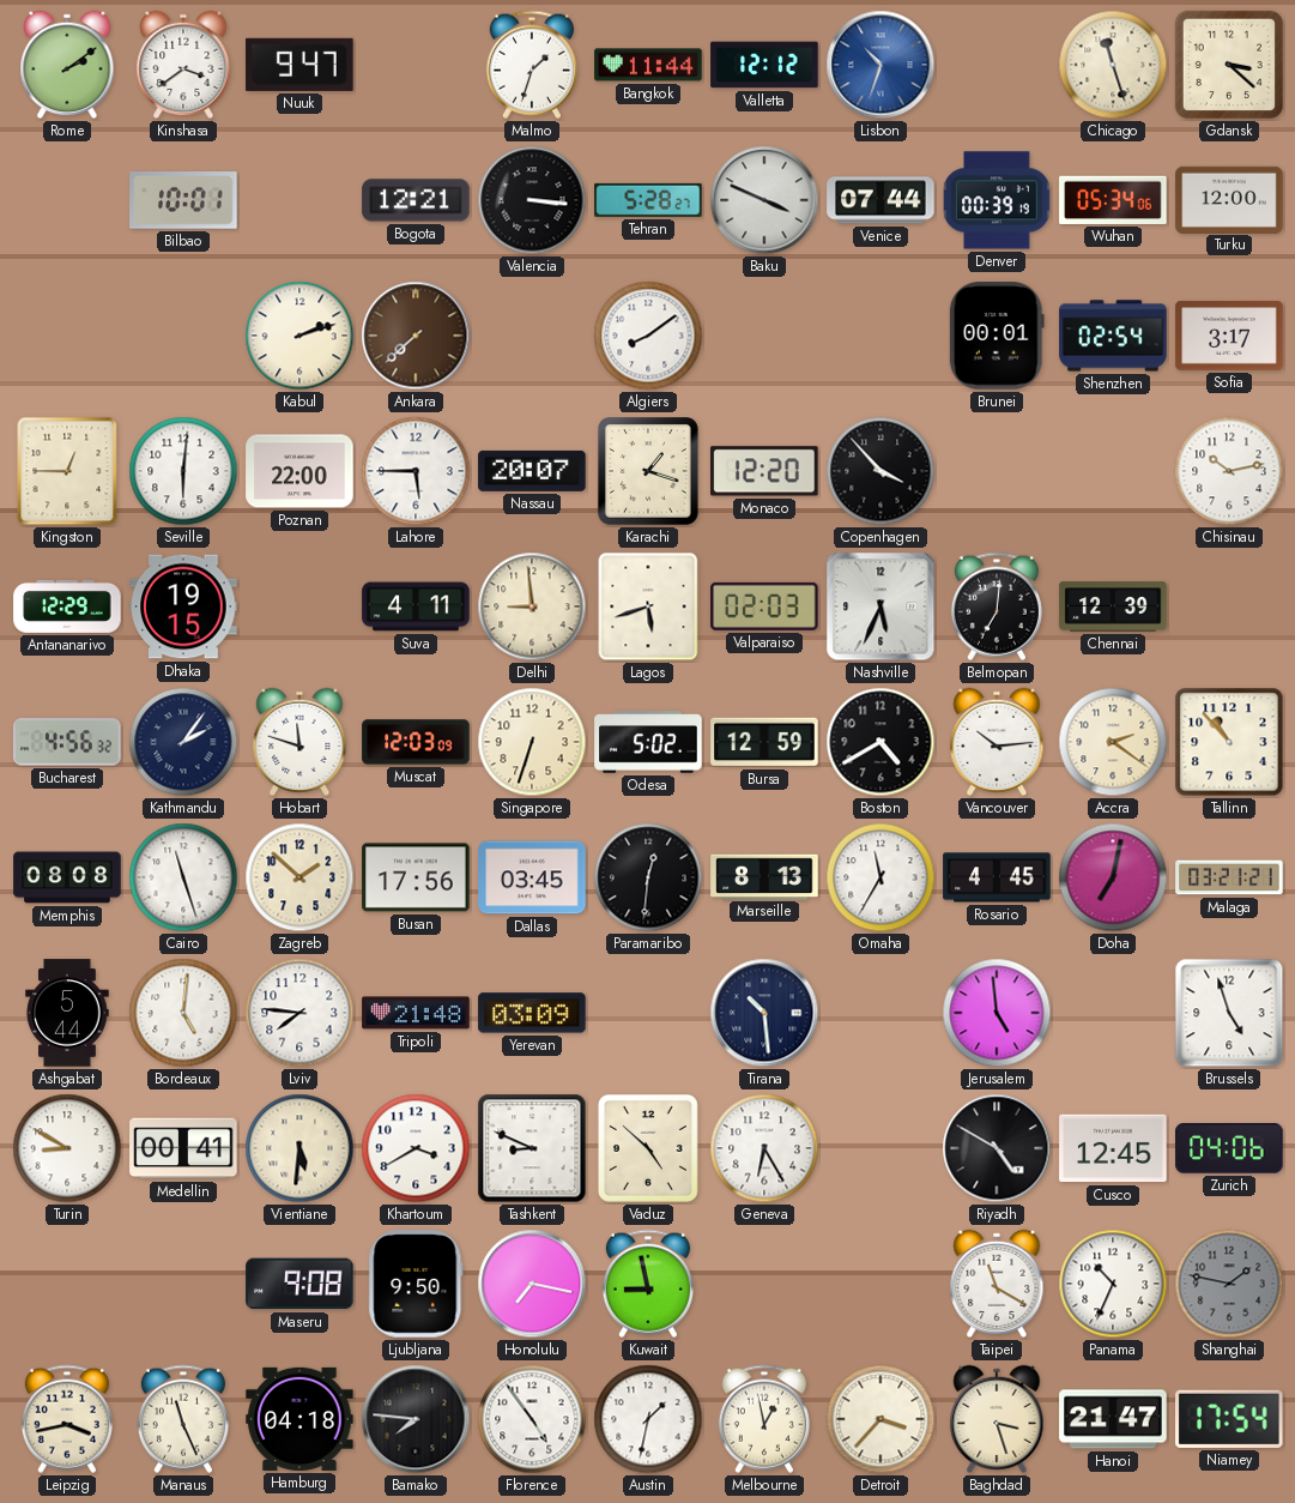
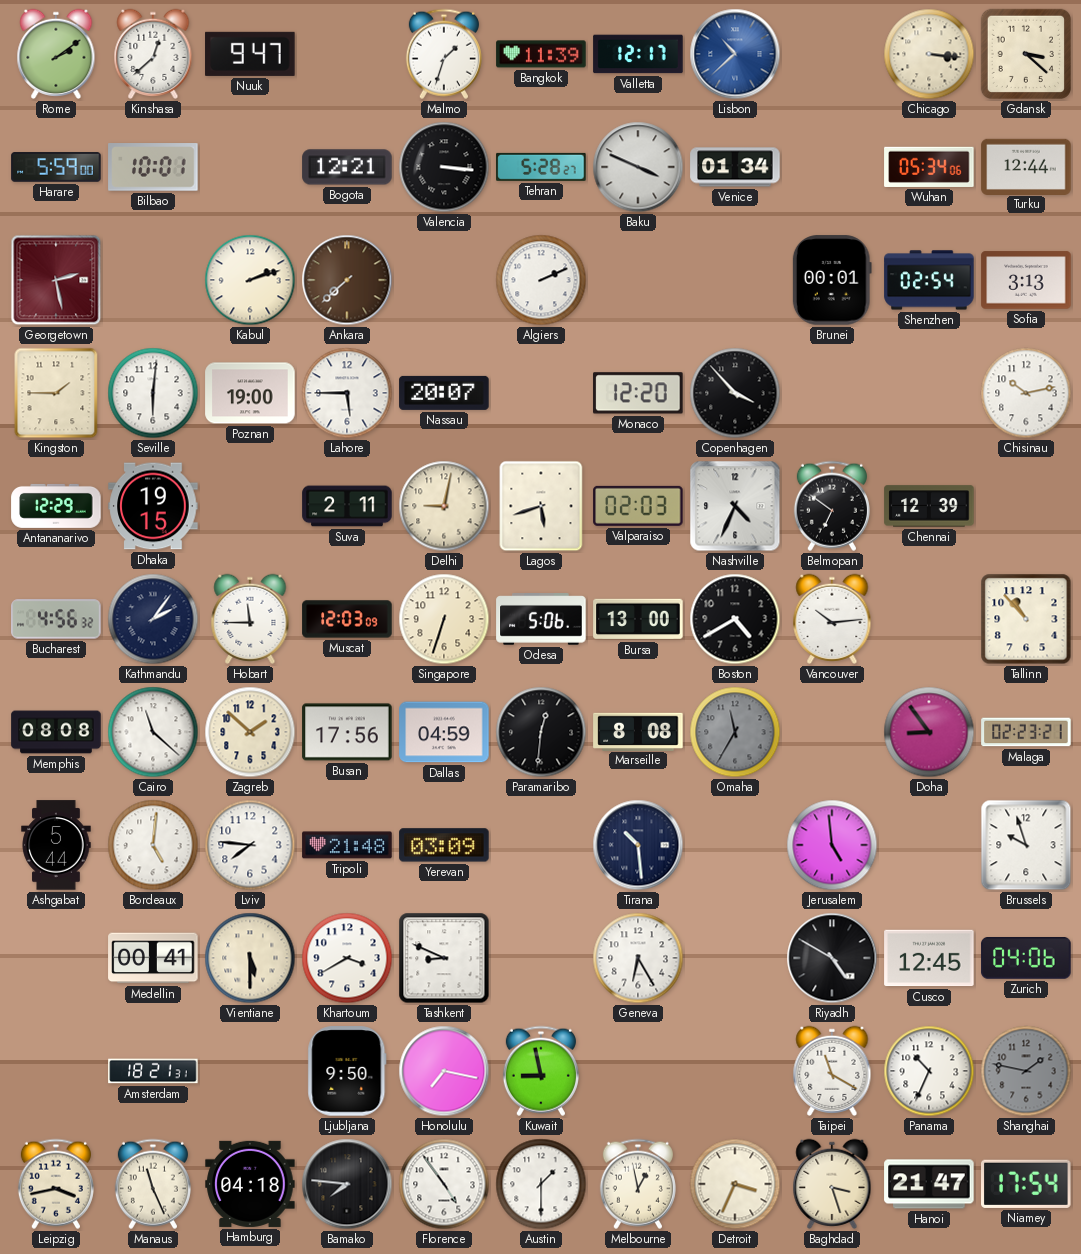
Kinshasa: 3:39 -> 12:38 (153, 54)
Bangkok: 11:44 -> 11:39 (541, 54)
Valletta: 12:12 -> 12:17 (638, 54)
Lisbon: 10:33 -> 10:38 (735, 54)
Chicago: 11:27 -> 3:16 (929, 54)
Harare: none -> 5:59 (56, 167)
Venice: 07:44 -> 01:34 (735, 167)
Denver: 00:39 -> none (997, 200)
Turku: 12:00 -> 12:44 (1026, 166)
Georgetown: none -> 2:28 (56, 280)
Algiers: 8:09 -> 2:11 (541, 280)
Sofia: 3:17 -> 3:13 (1026, 280)
Kingston: 12:45 -> 1:45 (56, 393)
Poznan: 22:00 -> 19:00 (250, 393)
Karachi: 1:18 -> none (648, 472)
Suva: 4:11 -> 2:11 (347, 506)
Delhi: 8:59 -> 9:02 (444, 506)
Nashville: 5:34 -> 4:34 (735, 506)
Belmopan: 7:01 -> 6:51 (832, 506)
Hobart: 11:48 -> 11:45 (250, 619)
Odesa: 5:02 -> 5:06 (541, 619)
Bursa: 12:59 -> 13:00 (638, 619)
Accra: 2:21 -> none (1113, 742)
Cairo: 11:27 -> 11:22 (153, 732)
Dallas: 03:45 -> 04:59 (444, 732)
Marseille: 8:13 -> 8:08 (638, 731)
Omaha dial: white -> grey (735, 732)
Rosario: 4:45 -> none (997, 877)
Doha: 7:02 -> 8:54 (929, 732)
Malaga: 03:21 -> 02:23 (1026, 732)
Brussels: 4:57 -> 9:57 (1026, 845)
Turin: 8:50 -> none (67, 1148)
Vientiane: 5:31 -> 5:30 (250, 958)
Vaduz: 4:52 -> none (648, 1149)
Amsterdam: none -> 18:21 (153, 1071)
Maseru: 9:08 -> none (299, 1284)
Austin: 1:32 -> 1:30 (541, 1184)
Detroit: 3:37 -> 3:34 (735, 1184)
